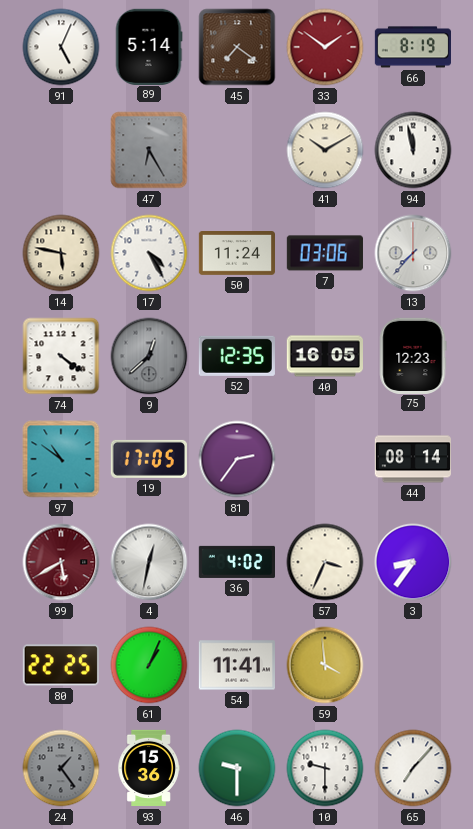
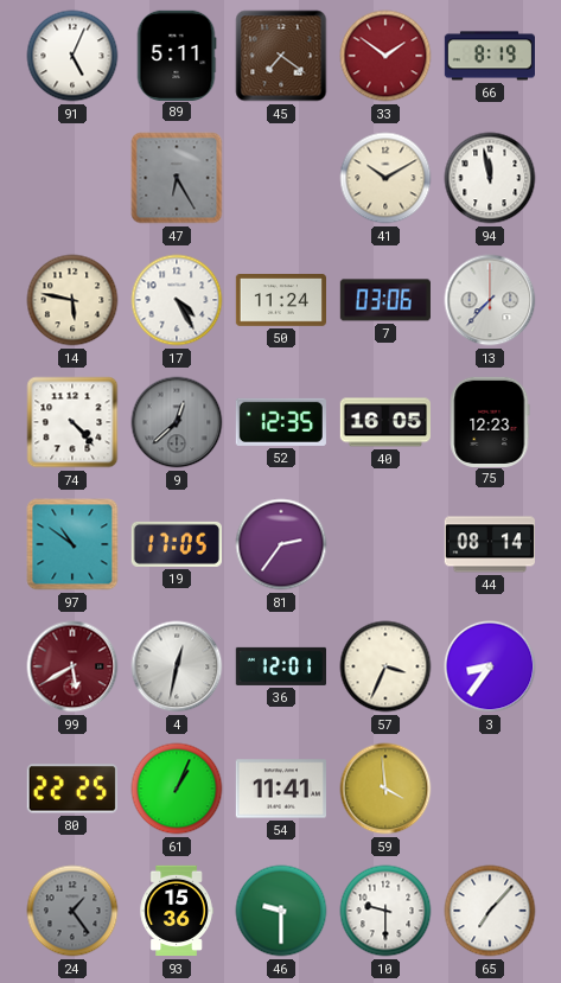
89: 5:14 -> 5:11 (177, 55)
74: 4:21 -> 4:23 (72, 422)
36: 4:02 -> 12:01 (280, 666)
